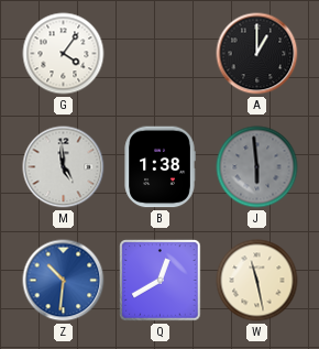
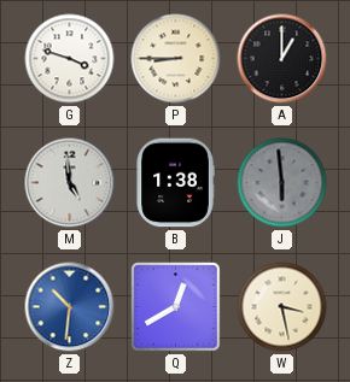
G: 4:06 -> 3:48 (70, 59)
P: none -> 8:45 (176, 59)
W: 11:28 -> 3:28 (282, 307)
